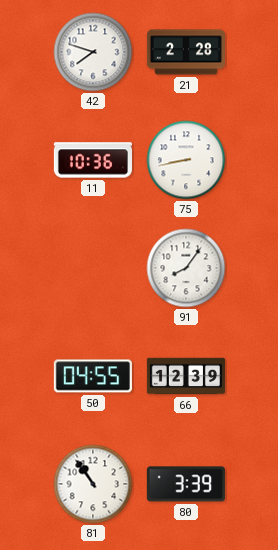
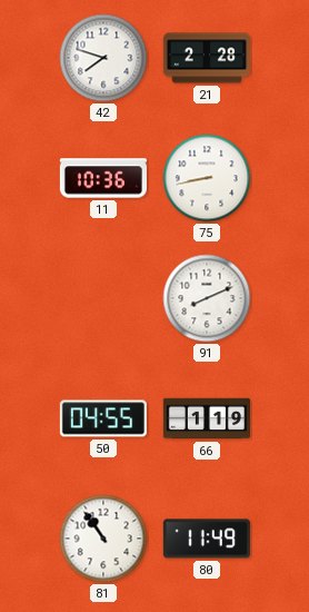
91: 8:06 -> 8:11 (207, 298)
66: 12:39 -> 1:19 (207, 418)
80: 3:39 -> 11:49 (207, 539)
